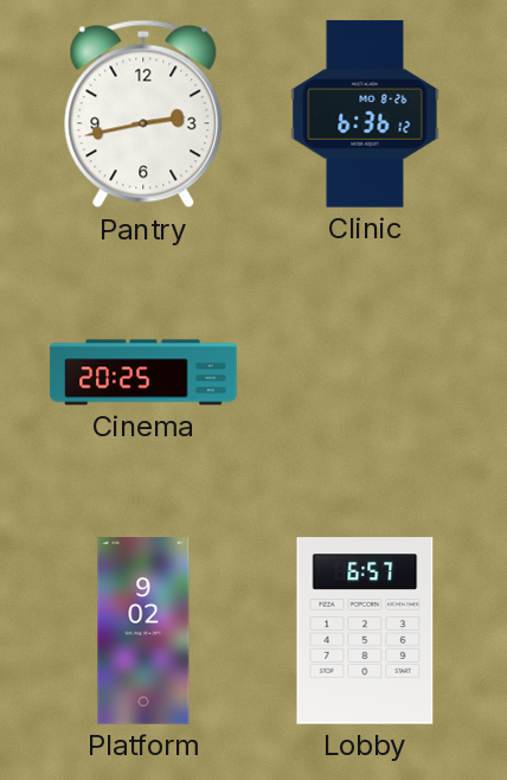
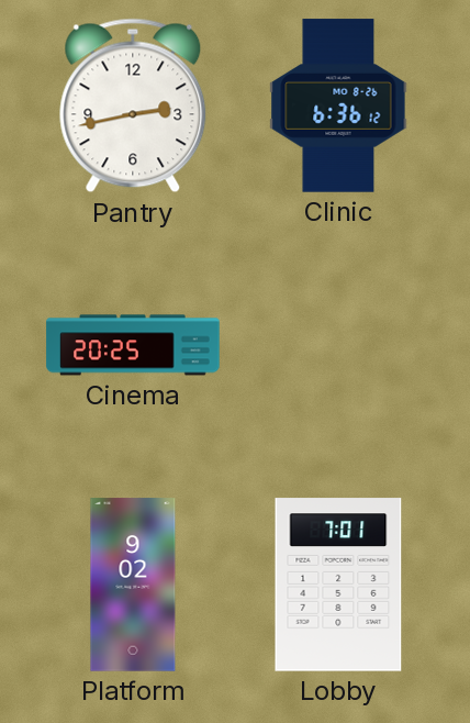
Lobby: 6:57 -> 7:01 (338, 585)
